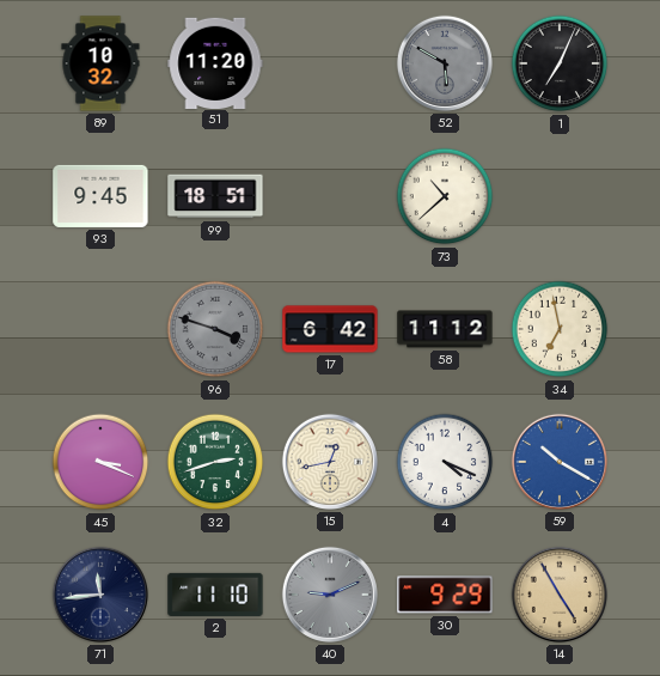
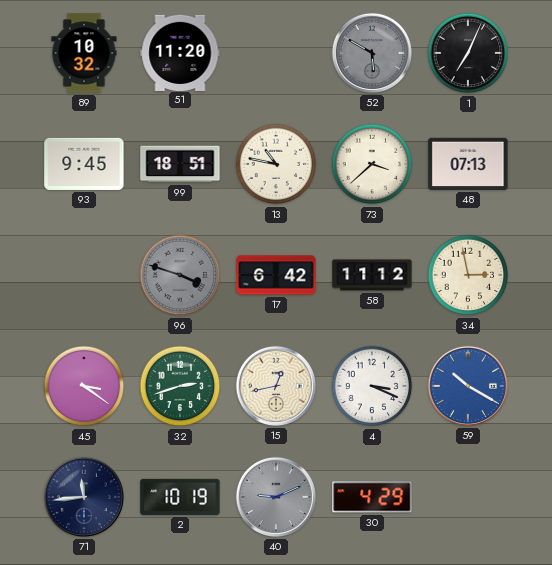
13: none -> 10:47 (276, 164)
73: 10:38 -> 3:38 (372, 164)
48: none -> 07:13 (468, 164)
34: 6:58 -> 2:58 (468, 275)
45: 3:19 -> 3:21 (84, 386)
4: 4:19 -> 3:19 (372, 386)
2: 11:10 -> 10:19 (180, 497)
30: 9:29 -> 4:29 (372, 497)
14: 4:55 -> none (560, 595)
